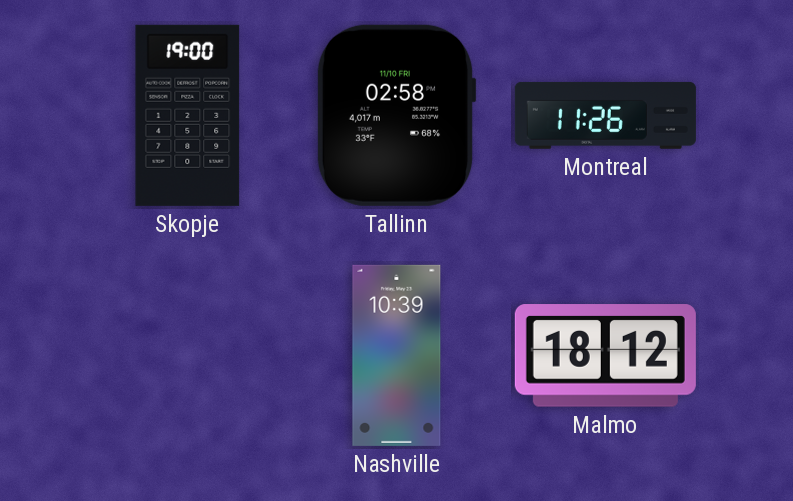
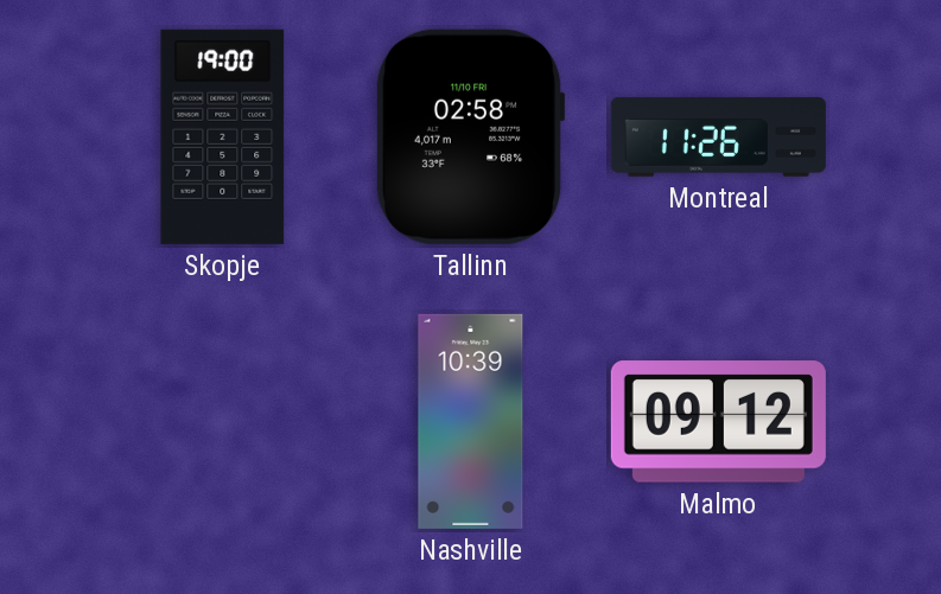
Malmo: 18:12 -> 09:12 (718, 422)
